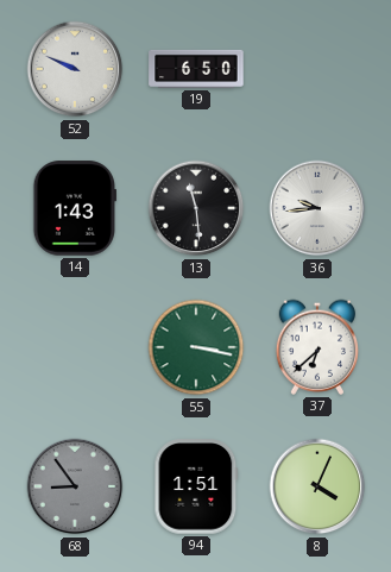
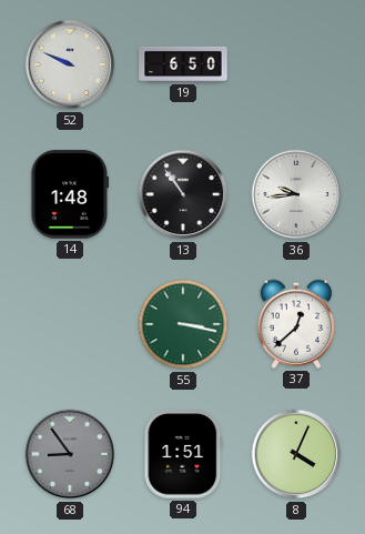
14: 1:43 -> 1:48 (69, 194)
13: 11:29 -> 10:54 (183, 194)
37: 6:38 -> 12:38 (295, 324)
